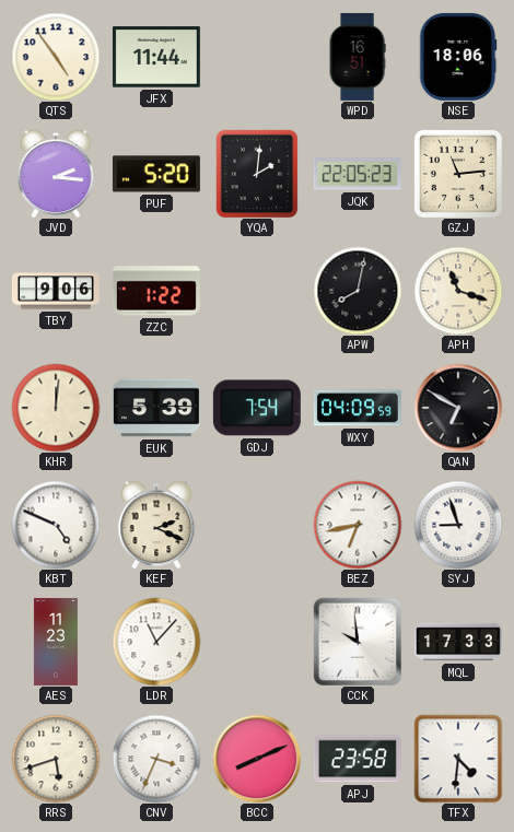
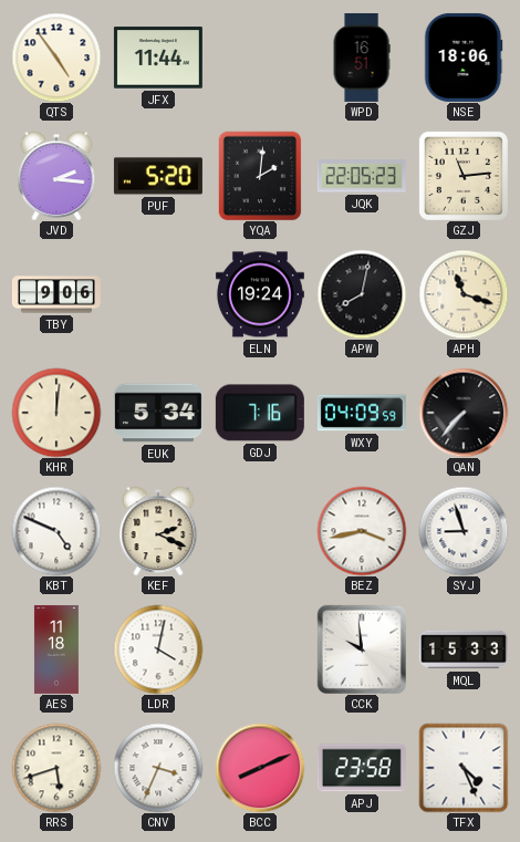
ZZC: 1:22 -> none (156, 291)
ELN: none -> 19:24 (260, 294)
EUK: 5:39 -> 5:34 (158, 413)
GDJ: 7:54 -> 7:16 (260, 413)
QAN: 6:50 -> 7:37 (464, 413)
BEZ: 6:43 -> 3:43 (362, 531)
AES: 11:23 -> 11:18 (56, 649)
LDR: 11:07 -> 4:02 (158, 649)
MQL: 17:33 -> 15:33 (464, 649)
TFX: 4:31 -> 4:26 (464, 768)
